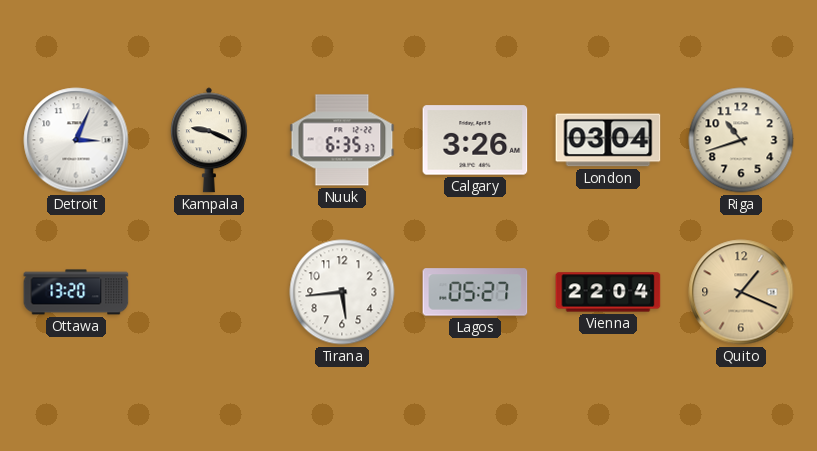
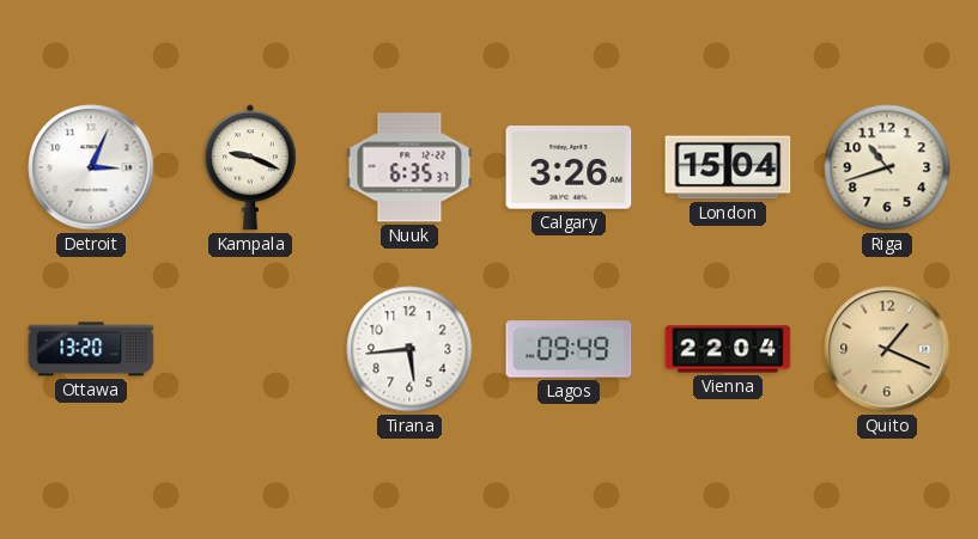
London: 03:04 -> 15:04 (728, 167)
Lagos: 05:27 -> 09:49 (569, 349)
